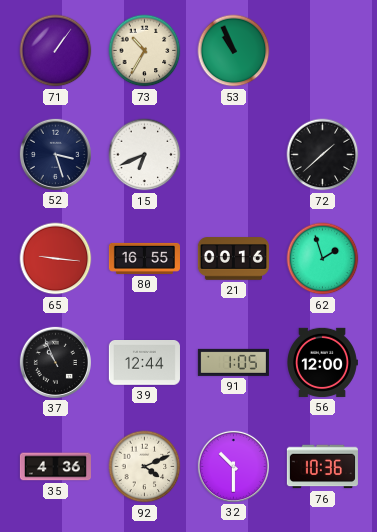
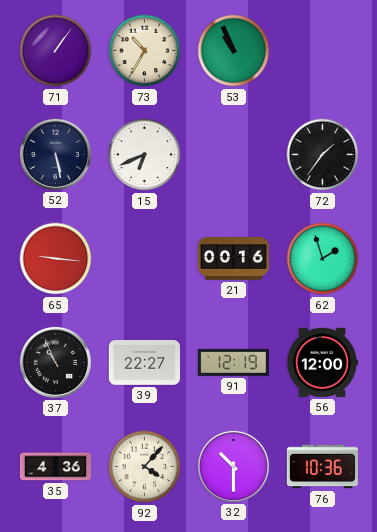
52: 3:27 -> 5:28 (55, 154)
72: 1:38 -> 1:36 (323, 155)
80: 16:55 -> none (144, 258)
39: 12:44 -> 22:27 (144, 363)
91: 1:05 -> 12:19 (233, 362)
92: 4:11 -> 4:07 (145, 467)
